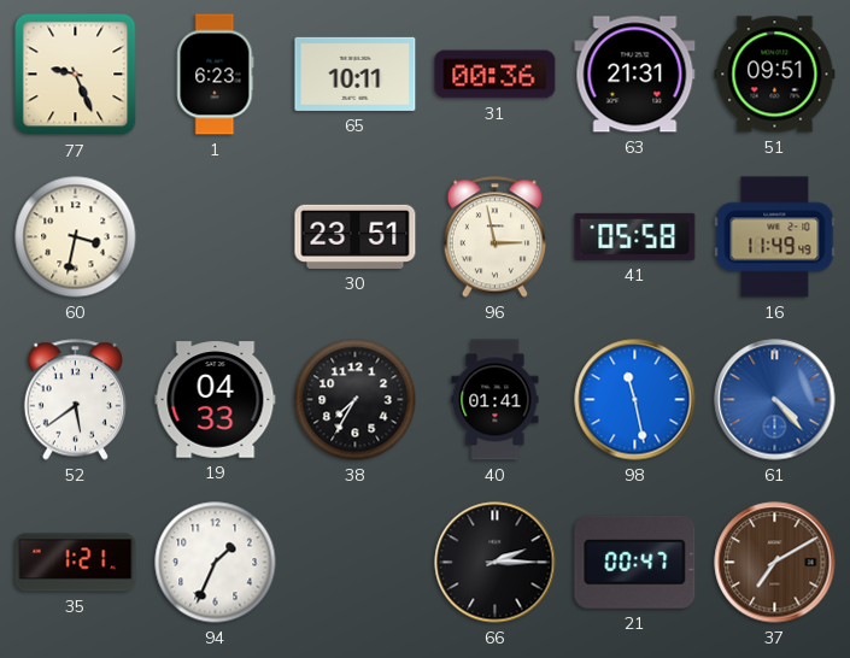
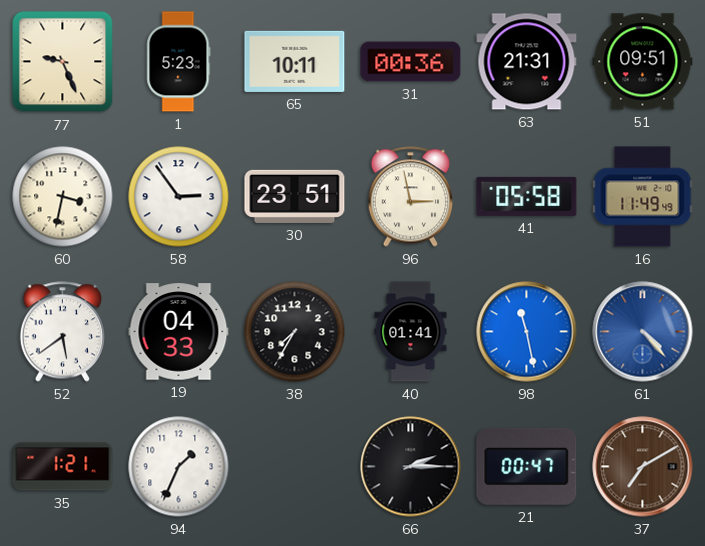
1: 6:23 -> 5:23 (179, 62)
58: none -> 2:54 (179, 197)
